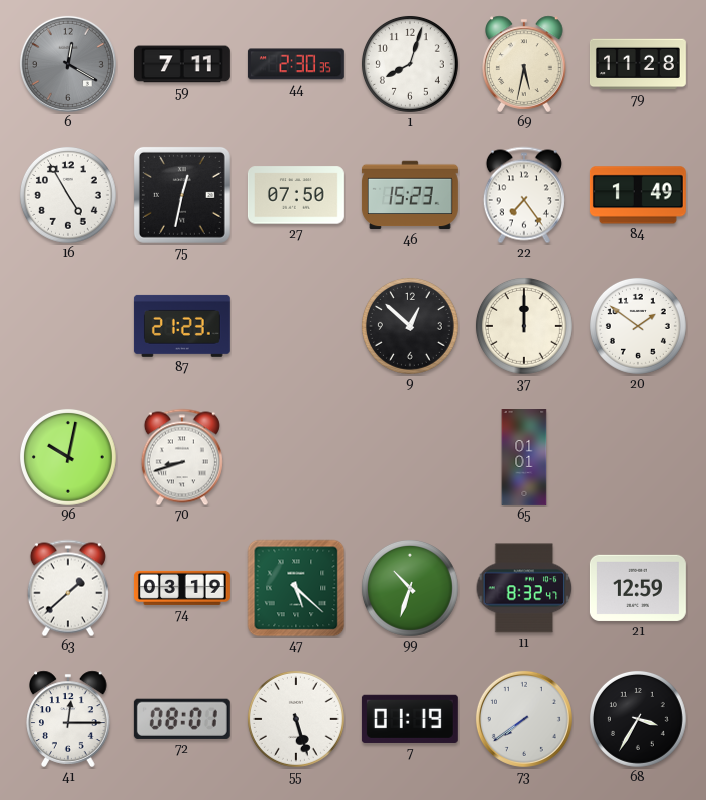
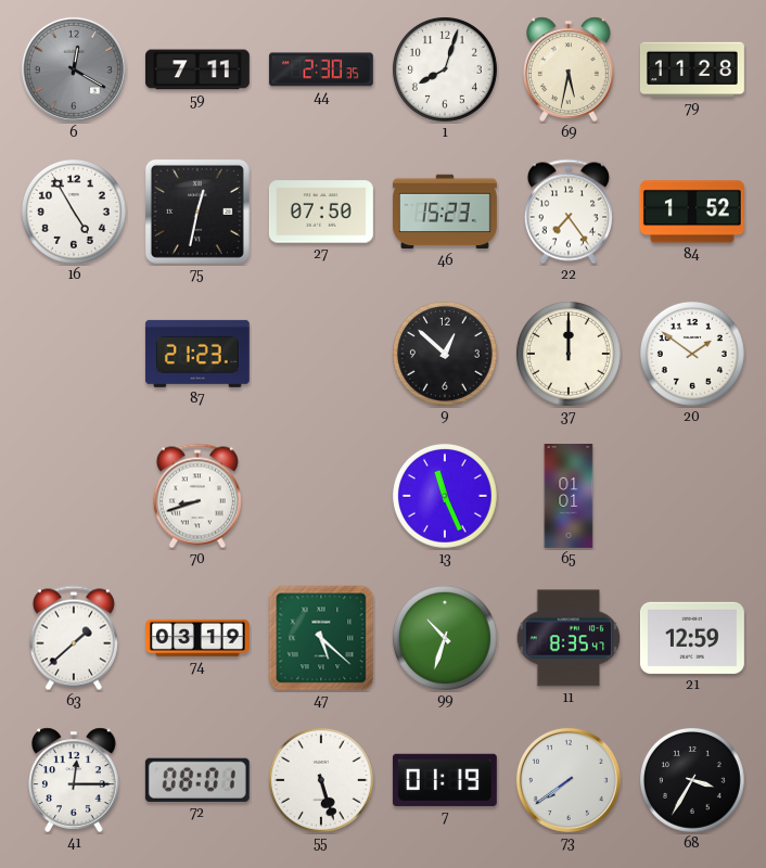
84: 1:49 -> 1:52 (692, 212)
96: 10:02 -> none (68, 457)
13: none -> 11:26 (445, 496)
11: 8:32 -> 8:35 (569, 638)
